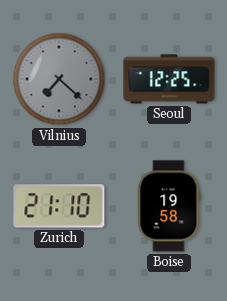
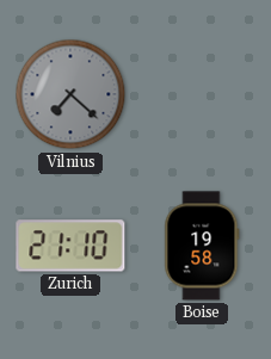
Seoul: 12:25 -> none (169, 79)
